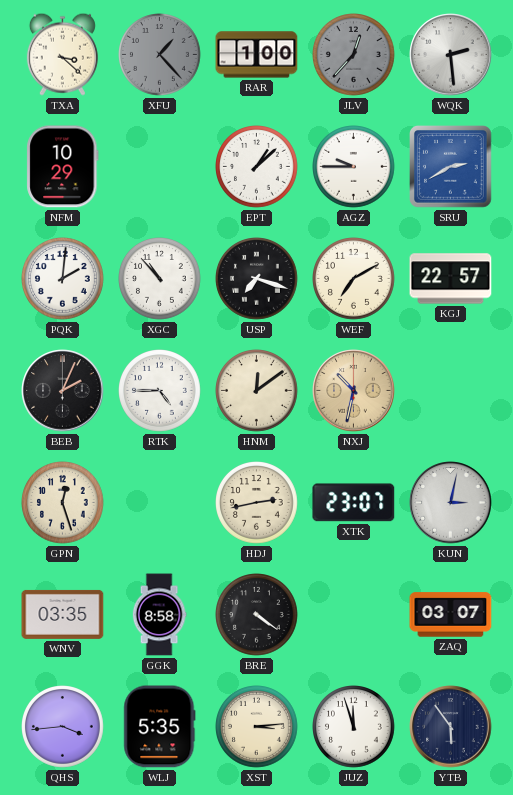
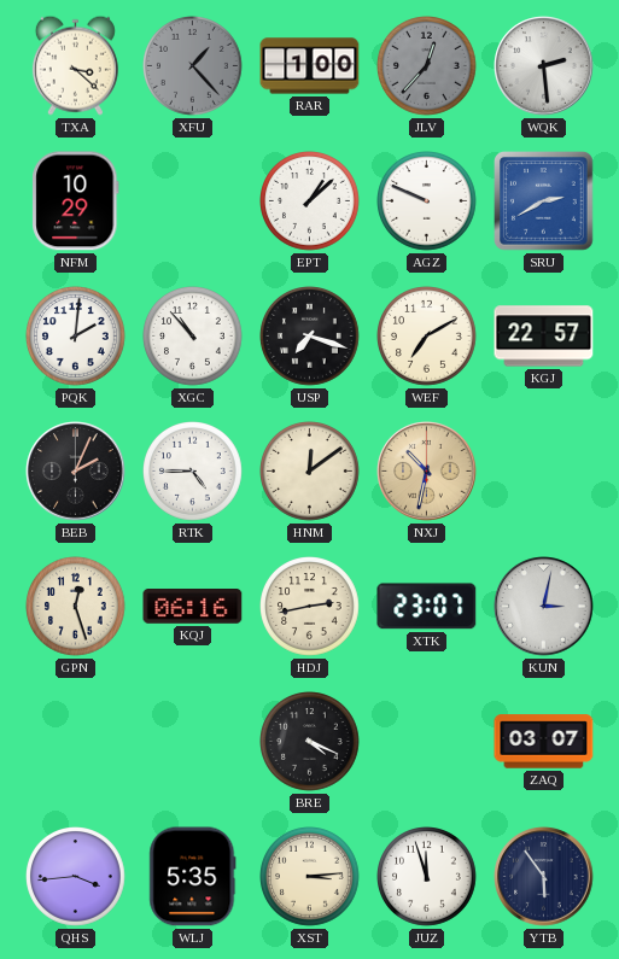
AGZ: 9:45 -> 9:49 (427, 201)
KQJ: none -> 06:16 (193, 607)
WNV: 03:35 -> none (63, 614)
GGK: 8:58 -> none (159, 615)
BRE: 4:21 -> 4:19 (310, 742)
